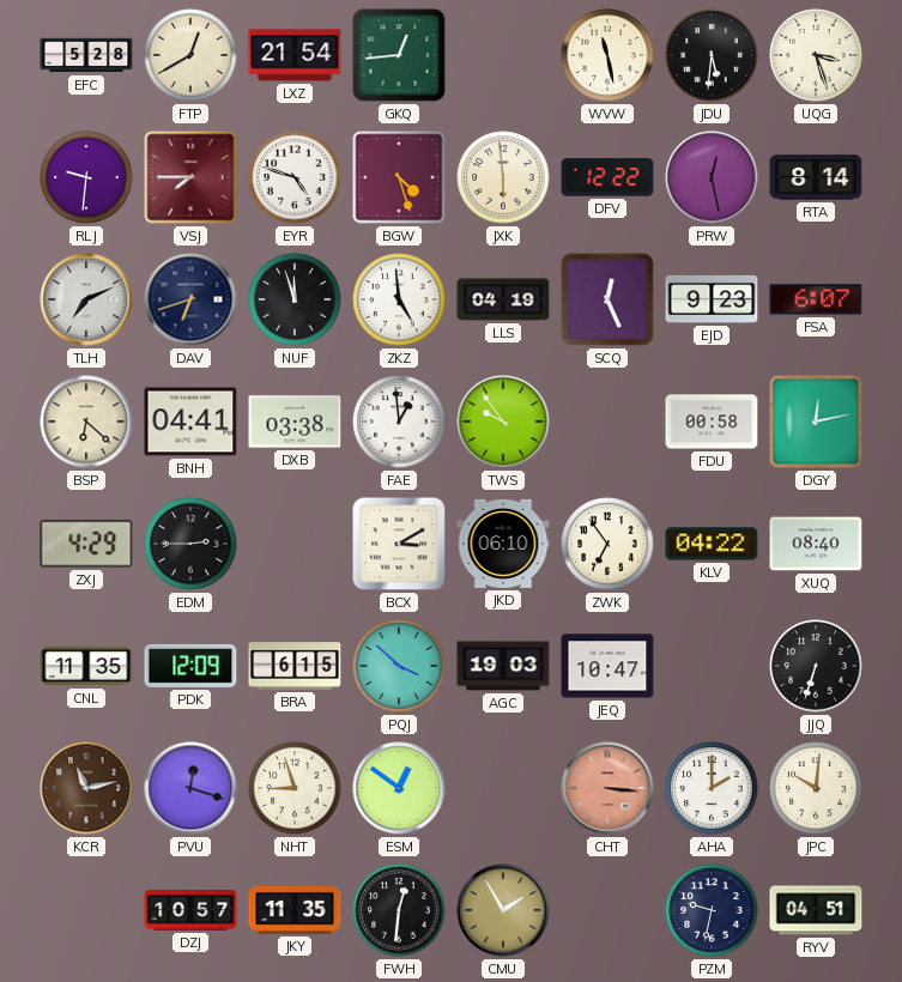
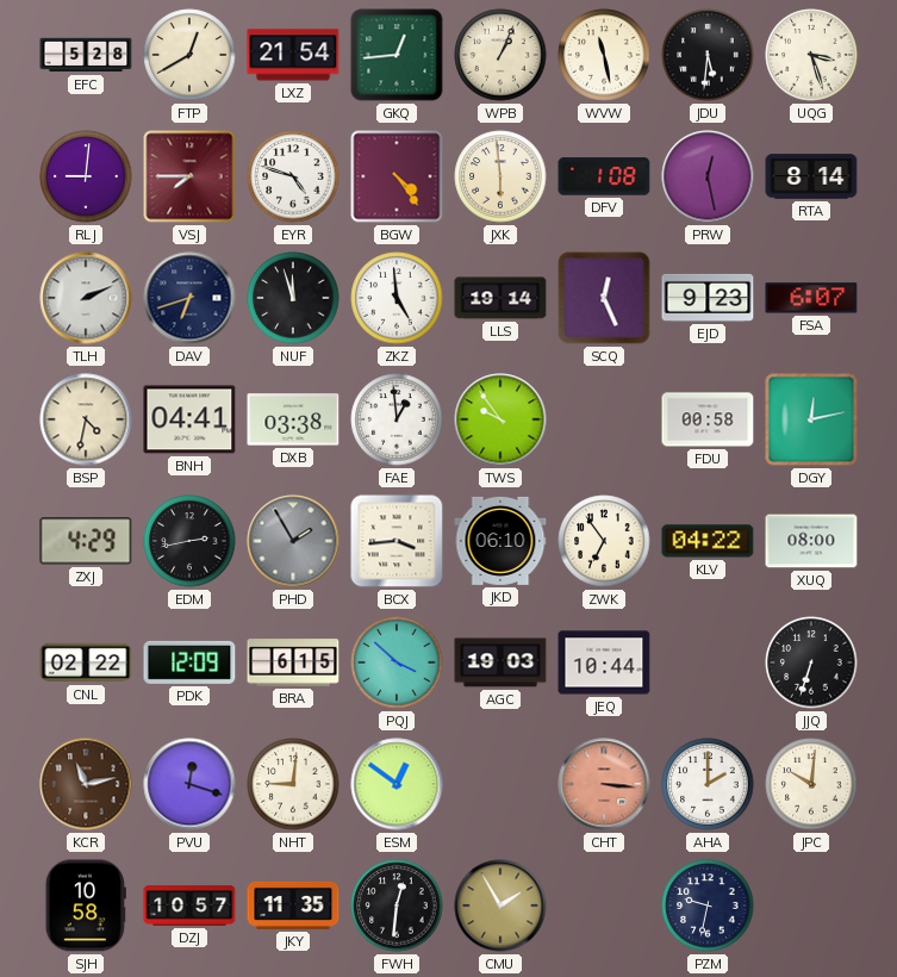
WPB: none -> 1:04 (500, 55)
RLJ: 9:31 -> 9:01 (86, 176)
BGW: 4:27 -> 4:24 (397, 176)
DFV: 12:22 -> 1:08 (604, 176)
TLH: 7:11 -> 2:11 (86, 298)
LLS: 04:19 -> 19:14 (500, 298)
BSP: 6:22 -> 4:32 (86, 419)
EDM: 2:45 -> 2:43 (189, 541)
PHD: none -> 1:55 (293, 541)
BCX: 3:10 -> 3:44 (397, 541)
XUQ: 08:40 -> 08:00 (811, 541)
CNL: 11:35 -> 02:22 (86, 662)
JEQ: 10:47 -> 10:44 (604, 662)
NHT: 8:57 -> 9:01 (293, 784)
SJH: none -> 10:58 (86, 906)
RYV: 04:51 -> none (816, 910)
